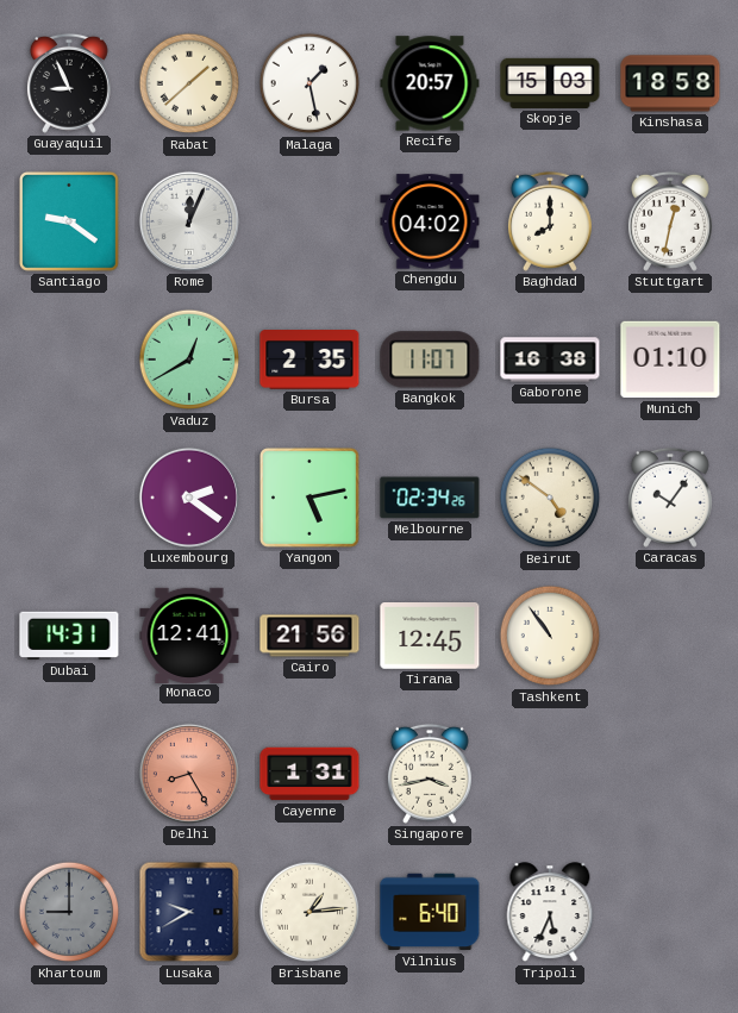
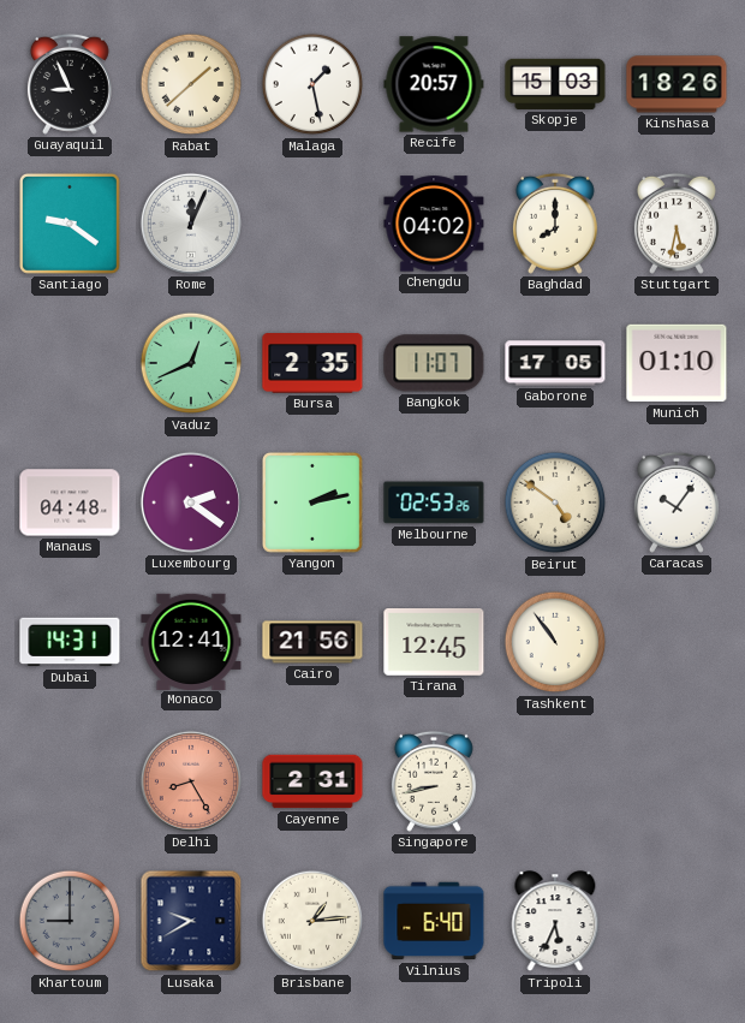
Kinshasa: 18:58 -> 18:26 (677, 84)
Stuttgart: 12:32 -> 5:32 (677, 224)
Vaduz: 12:40 -> 12:41 (191, 363)
Gaborone: 16:38 -> 17:05 (555, 363)
Manaus: none -> 04:48 (70, 502)
Yangon: 5:13 -> 2:13 (312, 502)
Melbourne: 02:34 -> 02:53 (434, 502)
Cayenne: 1:31 -> 2:31 (312, 781)
Singapore: 3:43 -> 8:43 (434, 781)
